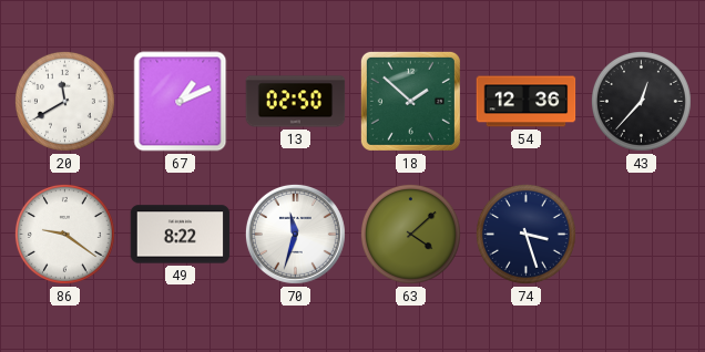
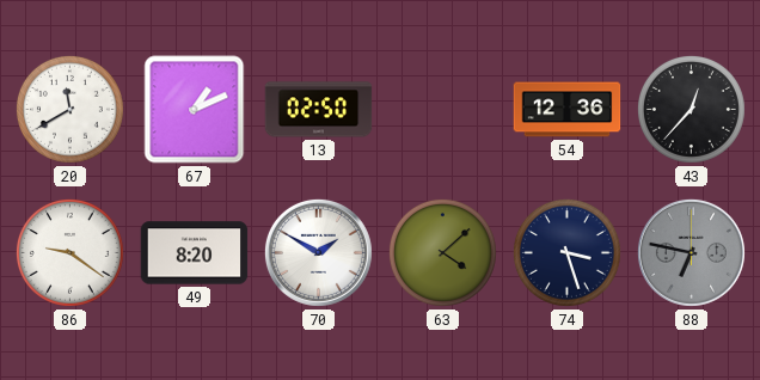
18: 1:52 -> none (410, 101)
49: 8:22 -> 8:20 (195, 253)
70: 11:33 -> 1:50 (318, 252)
88: none -> 6:47 (691, 252)
